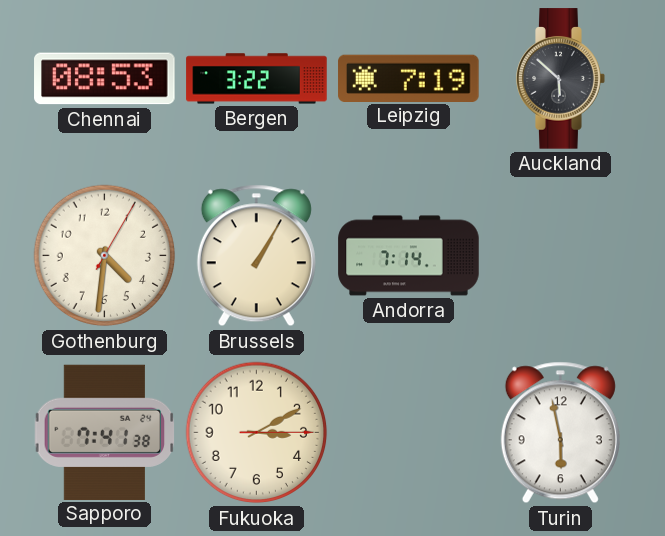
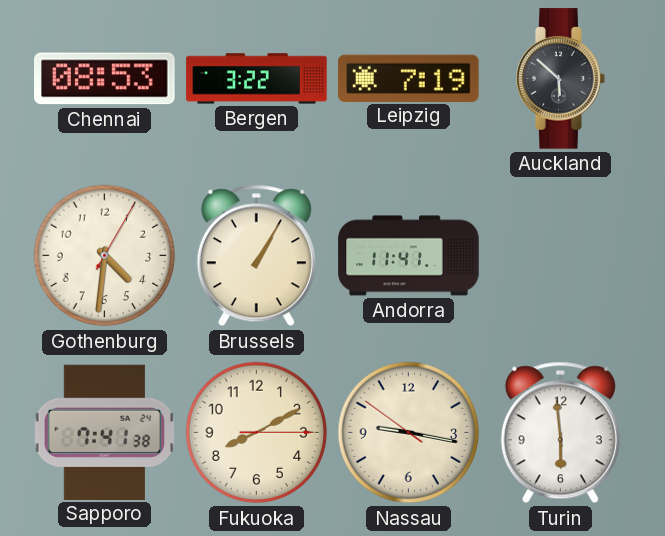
Andorra: 7:14 -> 11:41 (409, 256)
Fukuoka: 3:10 -> 8:10 (257, 433)
Nassau: none -> 9:16 (409, 433)
Turin: 5:58 -> 5:59 (560, 433)
